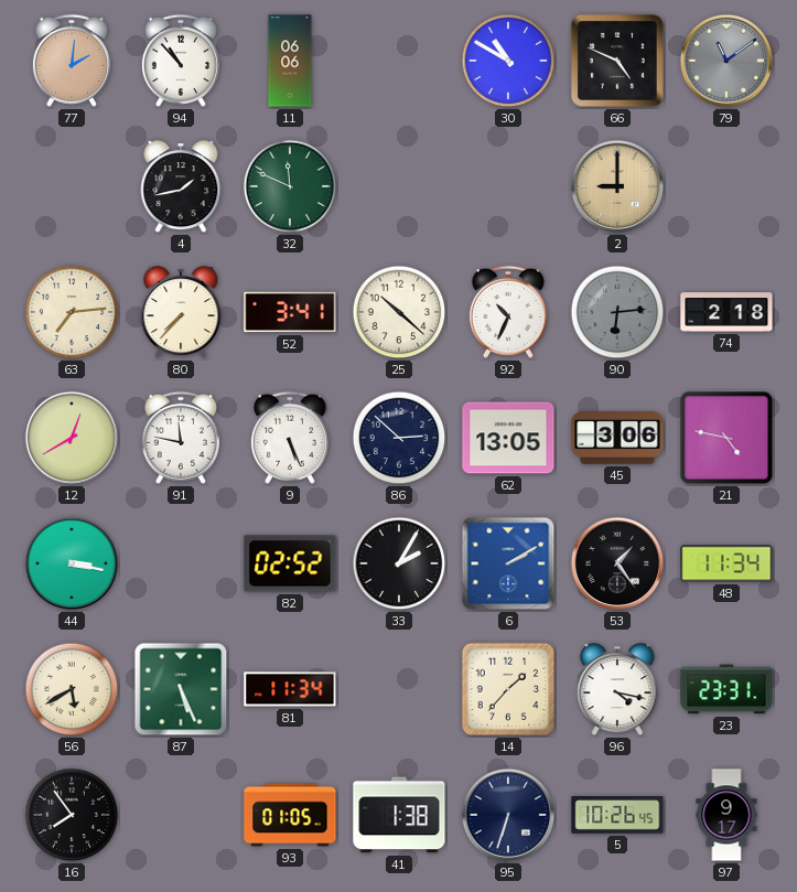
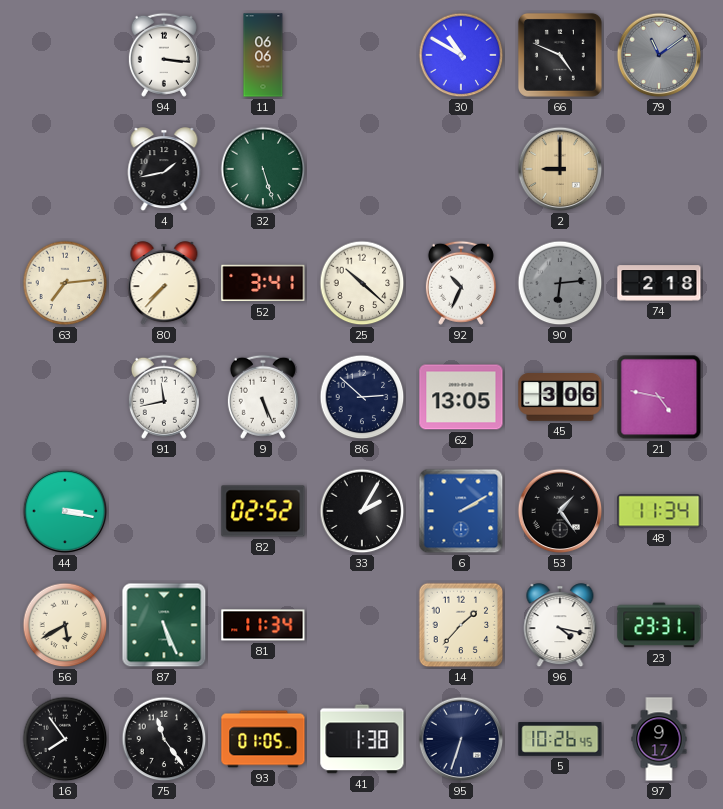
77: 2:01 -> none (72, 61)
94: 10:53 -> 3:16 (164, 55)
32: 11:49 -> 5:27 (263, 169)
12: 12:40 -> none (72, 438)
91: 11:47 -> 11:43 (164, 397)
75: none -> 11:24 (164, 739)
